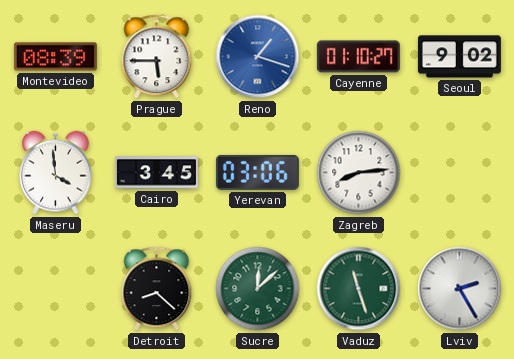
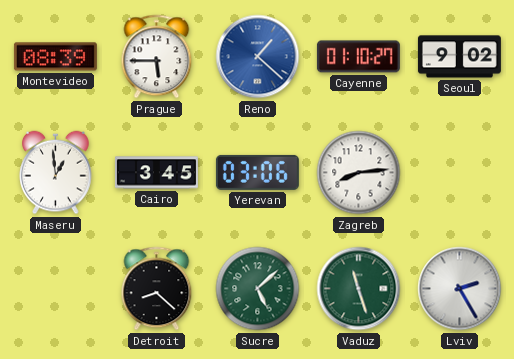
Reno: 1:18 -> 1:22 (258, 57)
Maseru: 3:59 -> 12:59 (56, 173)
Sucre: 12:08 -> 5:08 (258, 289)
